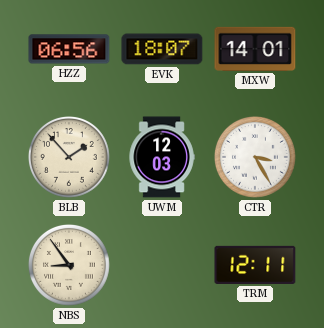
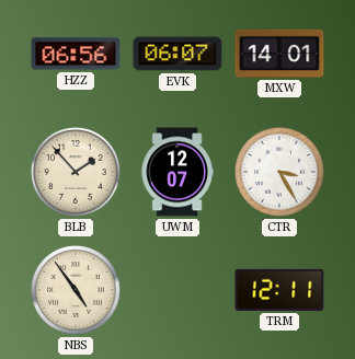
EVK: 18:07 -> 06:07 (177, 54)
UWM: 12:03 -> 12:07 (177, 172)
NBS: 8:54 -> 4:54 (77, 291)
